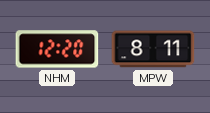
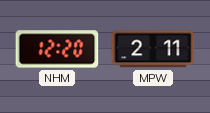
MPW: 8:11 -> 2:11 (153, 49)
